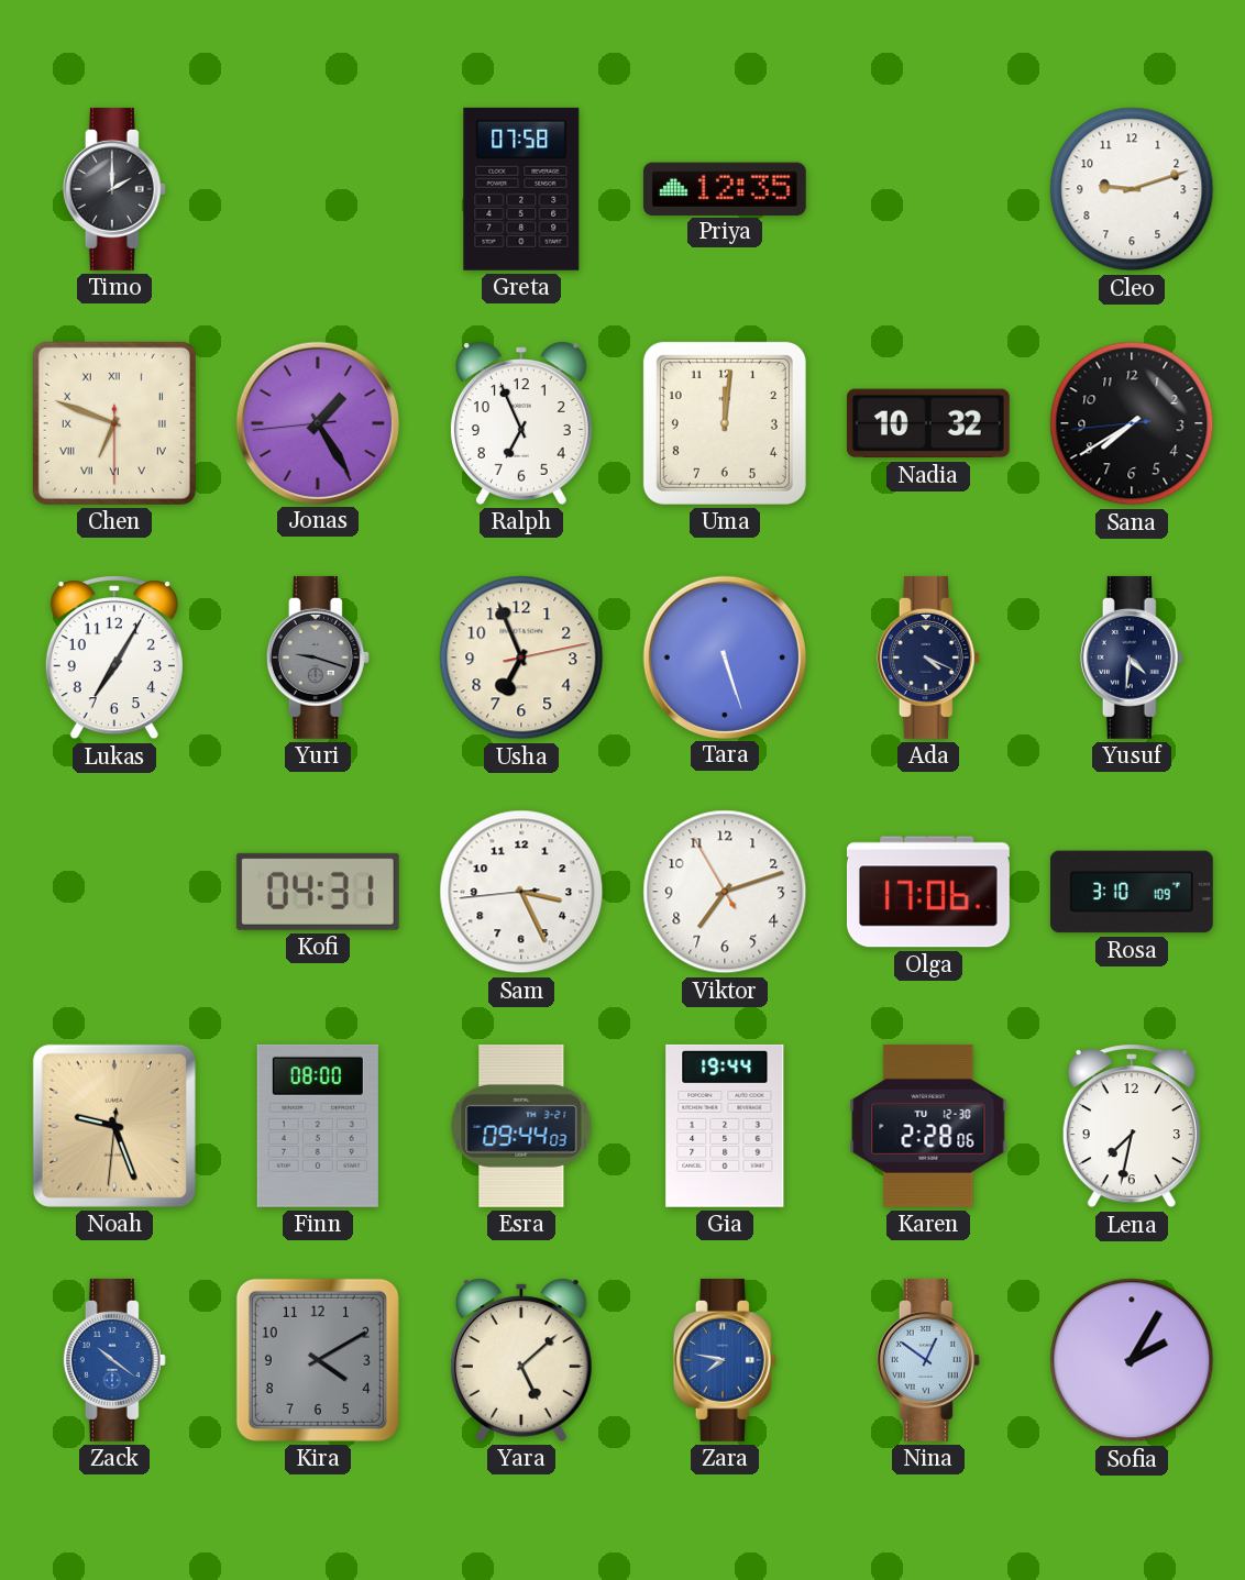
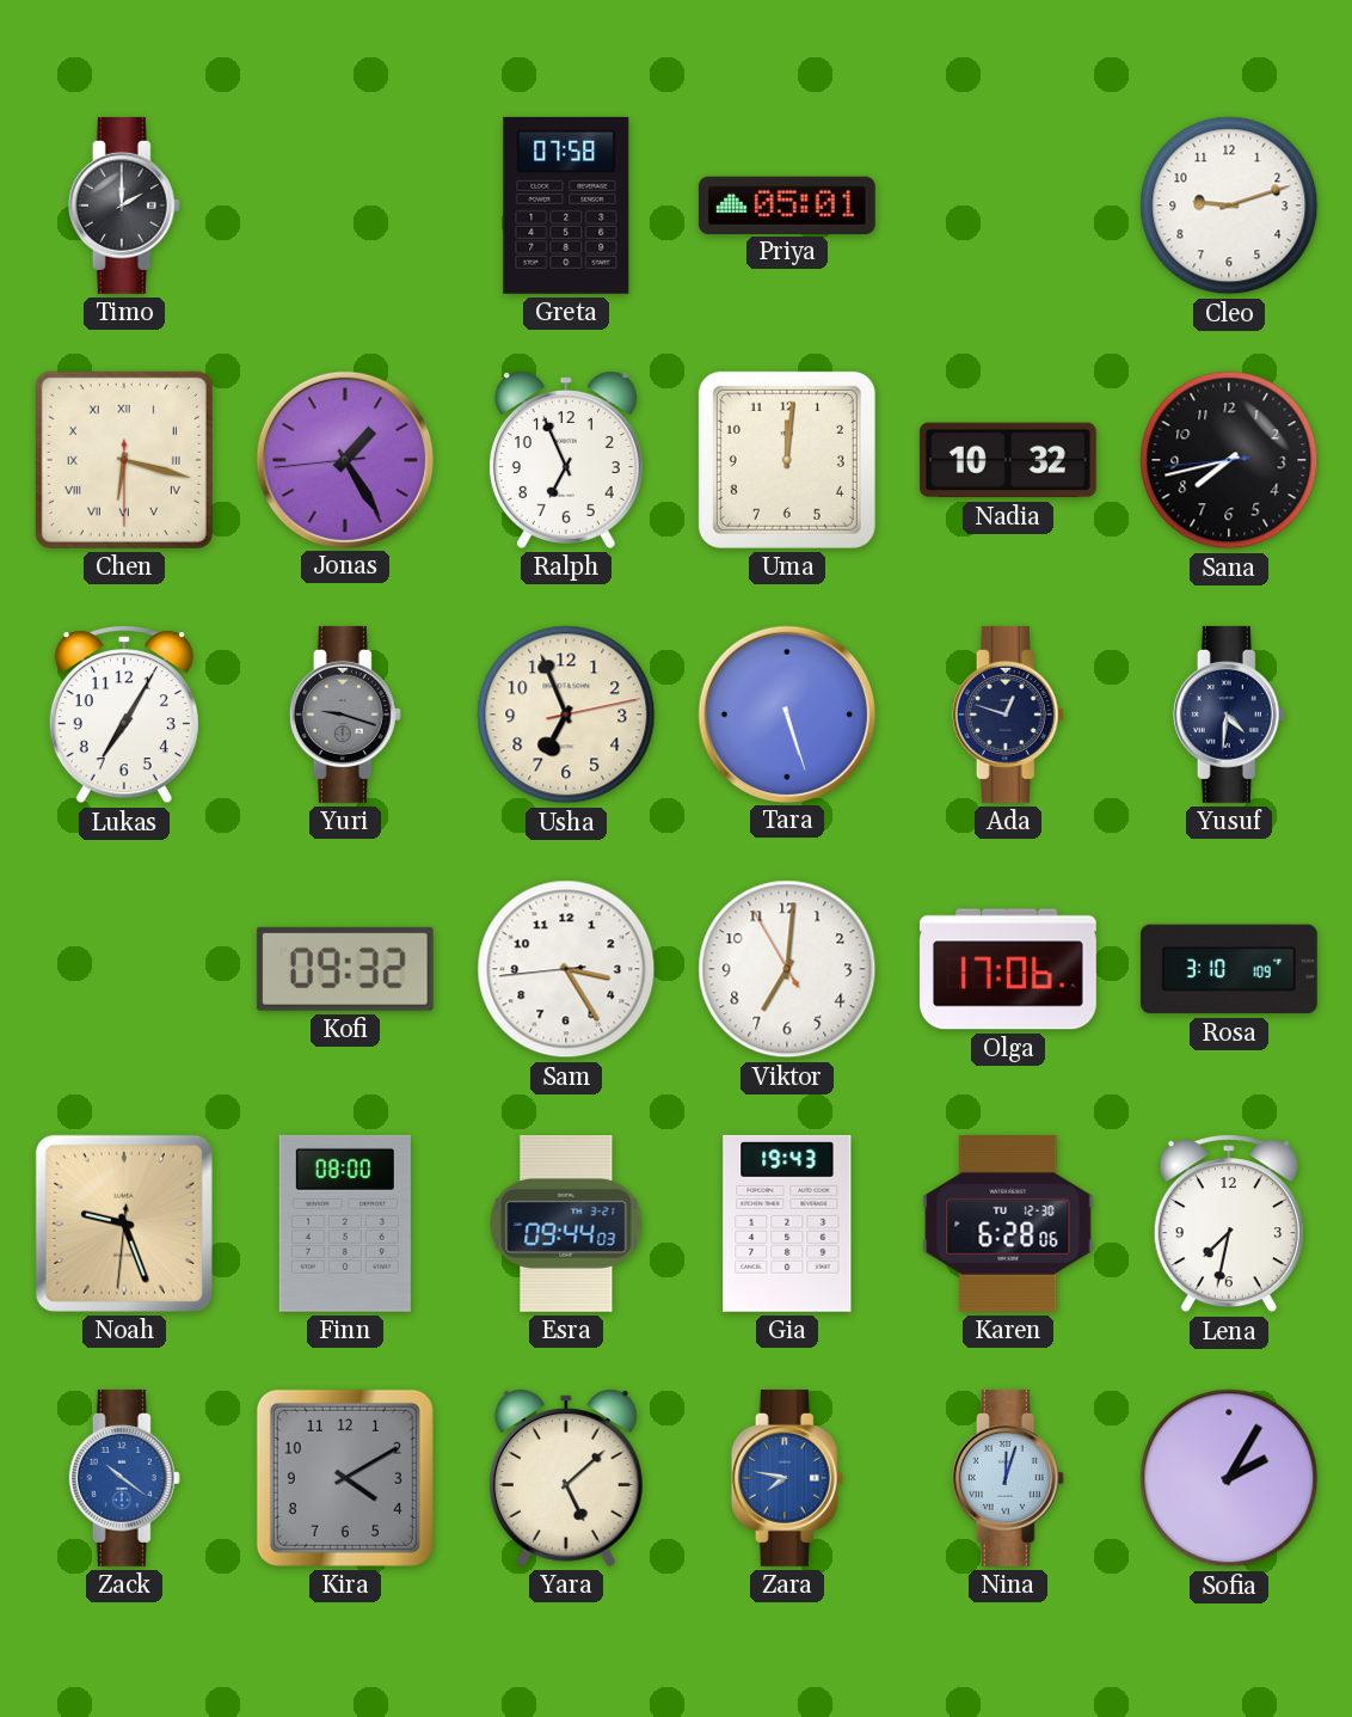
Priya: 12:35 -> 05:01 (787, 204)
Chen: 6:48 -> 6:17 (124, 460)
Sana: 7:39 -> 7:42 (1229, 460)
Ada: 4:19 -> 12:48 (1008, 715)
Kofi: 04:31 -> 09:32 (345, 969)
Sam: 3:25 -> 3:24 (566, 969)
Viktor: 7:11 -> 7:00 (787, 969)
Gia: 19:44 -> 19:43 (787, 1224)
Karen: 2:28 -> 6:28 (1008, 1224)
Nina: 12:51 -> 12:03 (1008, 1478)
